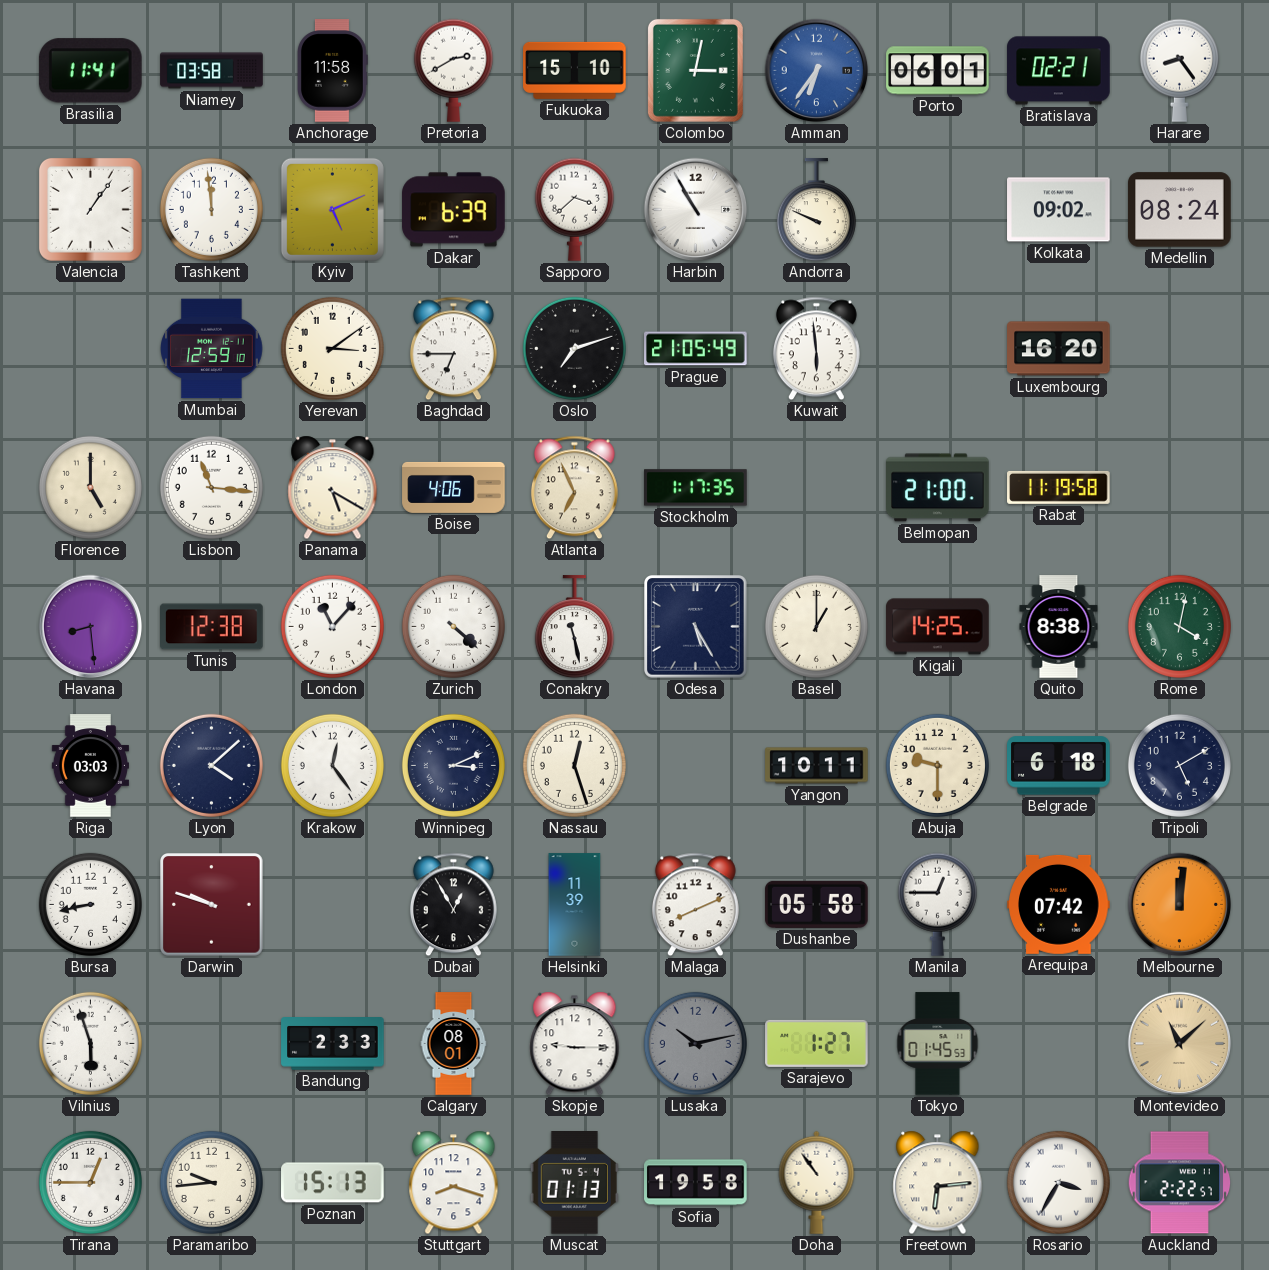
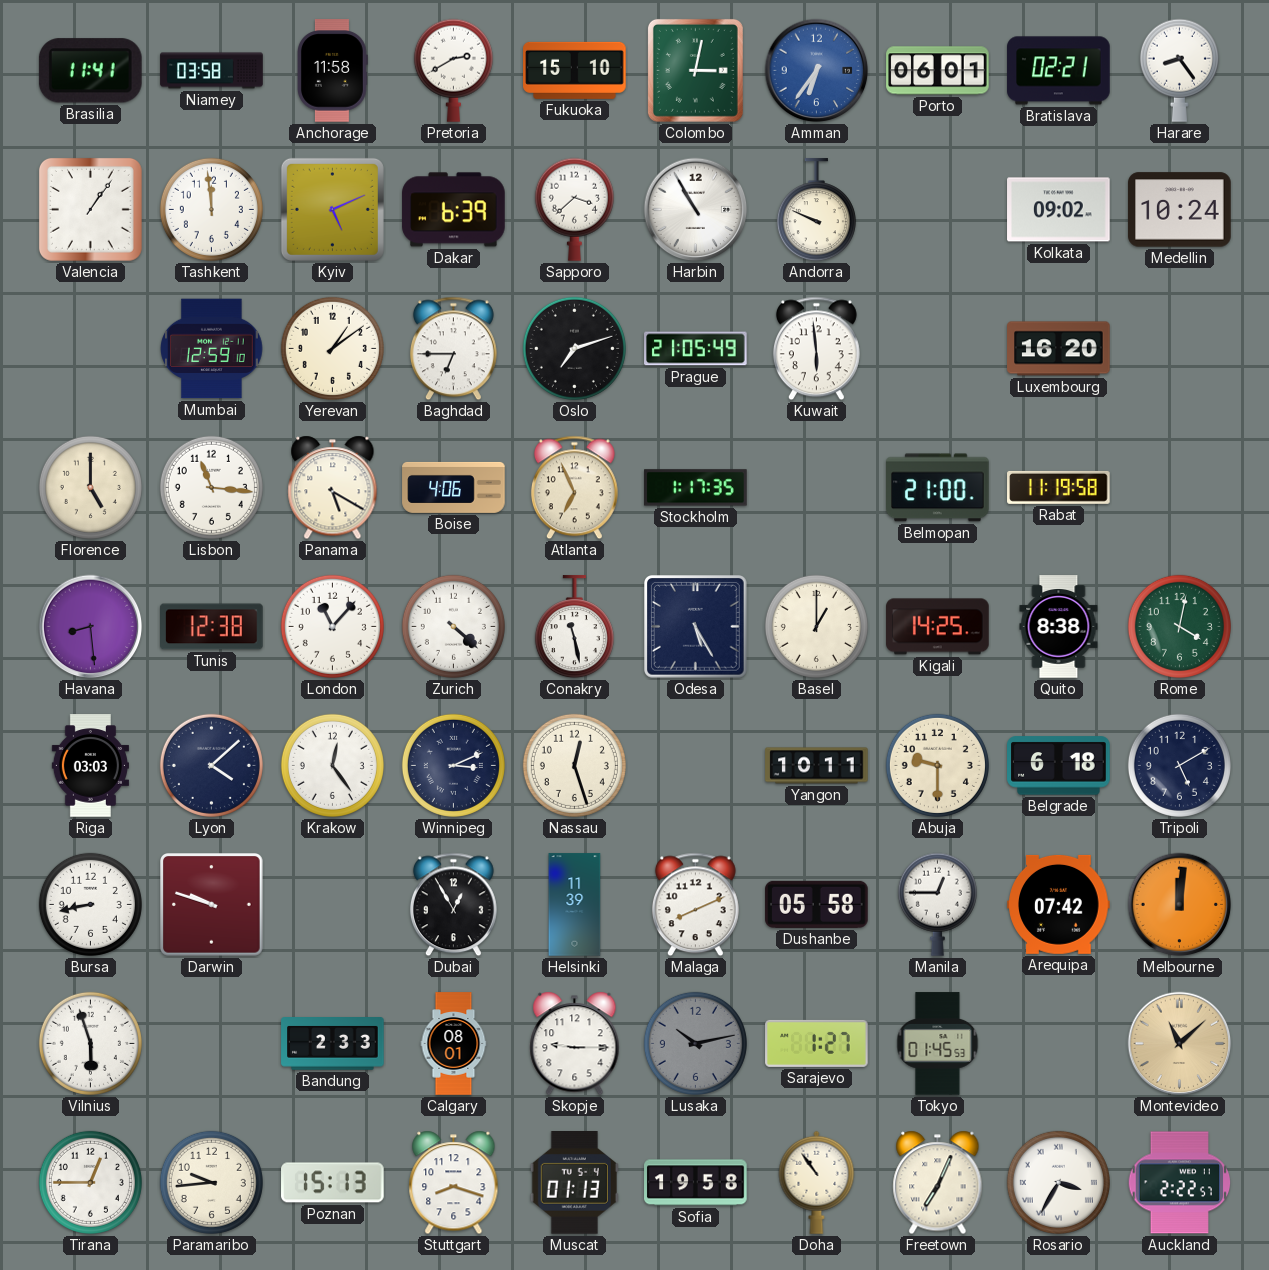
Medellin: 08:24 -> 10:24 (1180, 210)
Yerevan: 3:09 -> 1:09 (332, 348)
Freetown: 6:14 -> 7:04 (938, 1183)
